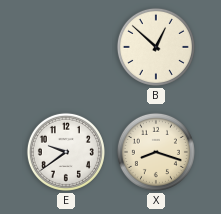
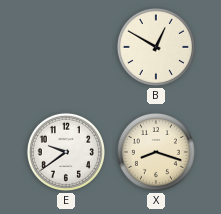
B: 12:52 -> 12:50 (156, 47)
